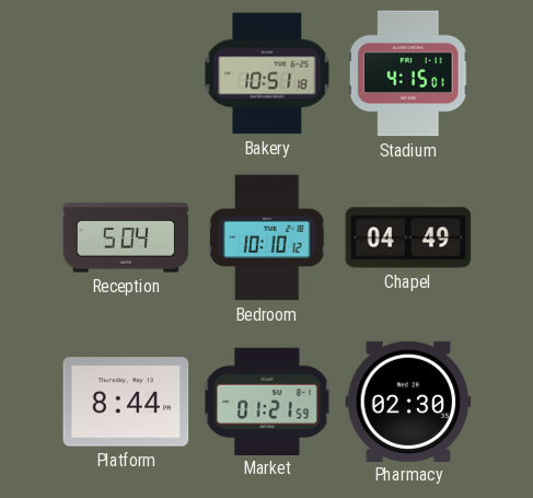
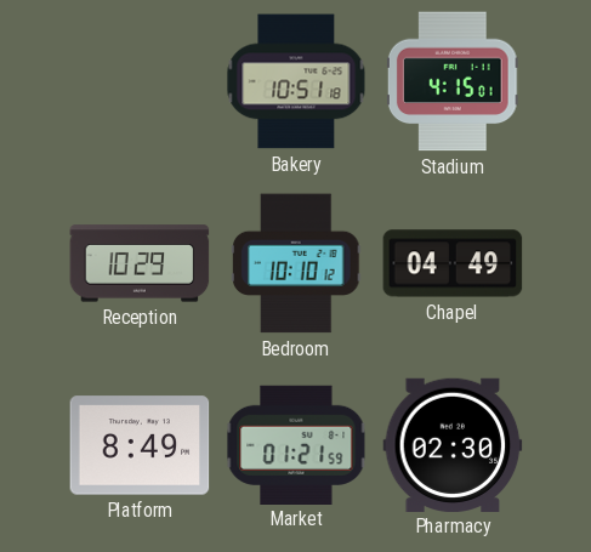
Reception: 5:04 -> 10:29 (140, 263)
Platform: 8:44 -> 8:49 (140, 445)
